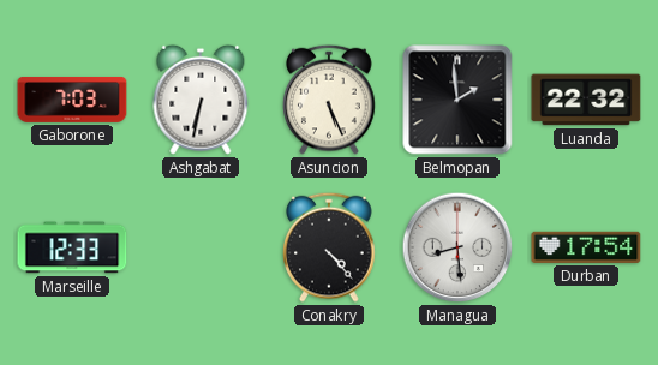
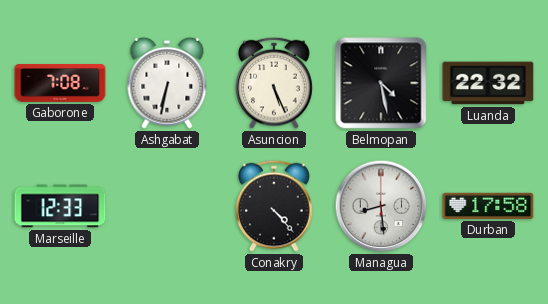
Gaborone: 7:03 -> 7:08 (60, 84)
Belmopan: 1:59 -> 4:28 (381, 83)
Durban: 17:54 -> 17:58 (488, 206)
